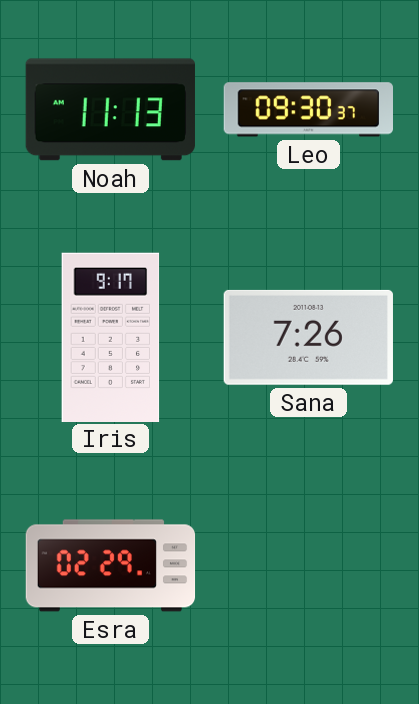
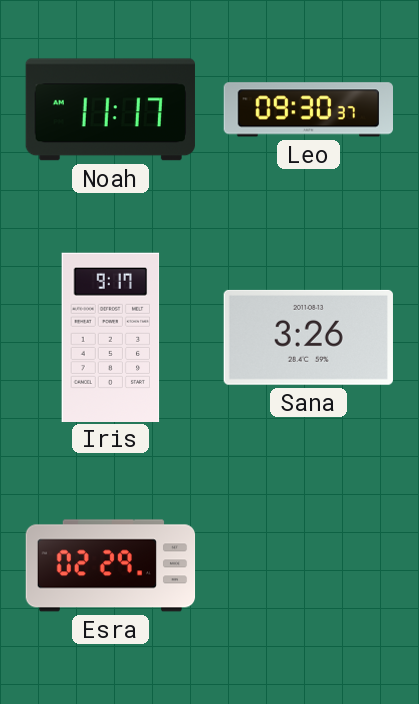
Noah: 11:13 -> 11:17 (110, 110)
Sana: 7:26 -> 3:26 (308, 337)
